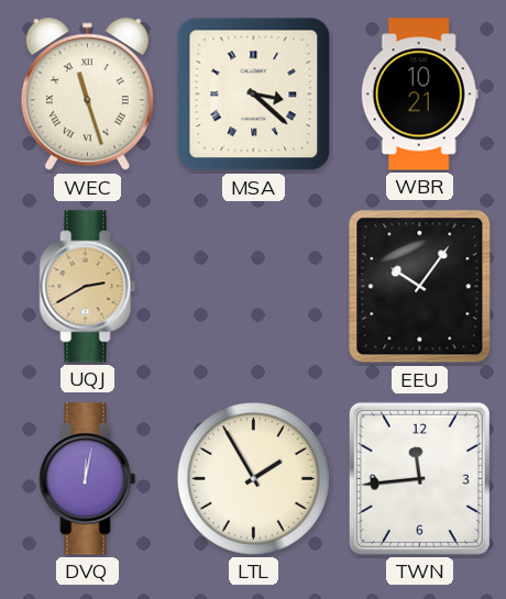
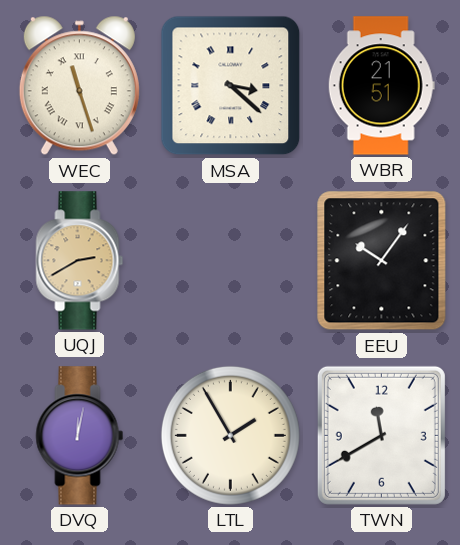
WBR: 10:21 -> 21:51 (381, 86)
TWN: 11:44 -> 11:40 (381, 435)
